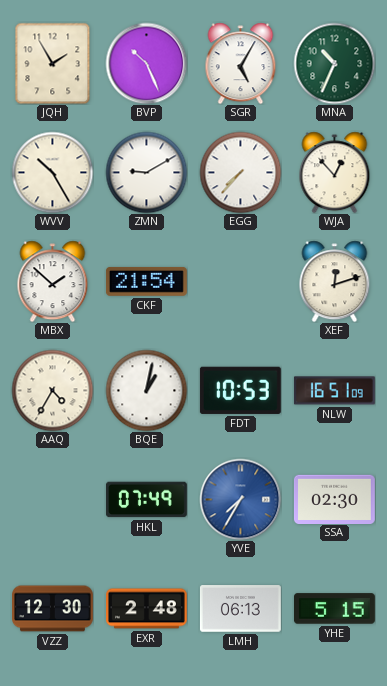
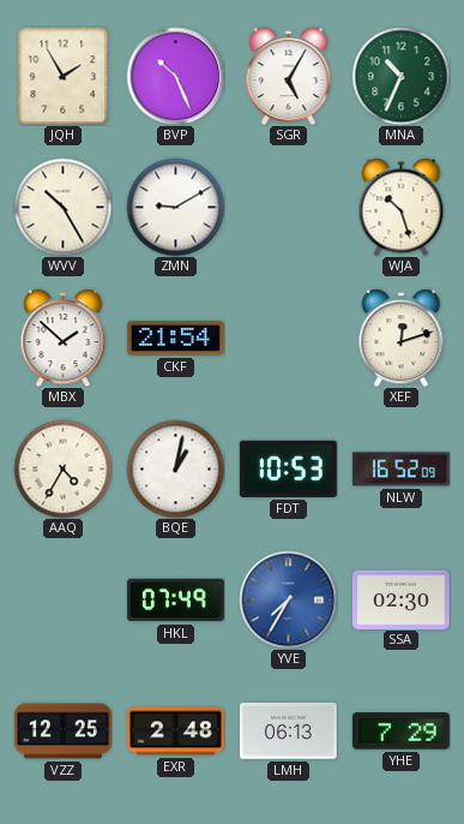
EGG: 7:37 -> none (240, 172)
WJA: 12:53 -> 10:27 (402, 207)
NLW: 16:51 -> 16:52 (400, 470)
VZZ: 12:30 -> 12:25 (64, 732)
YHE: 5:15 -> 7:29 (400, 732)
